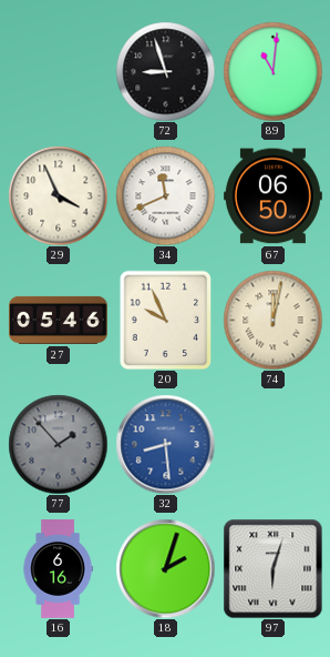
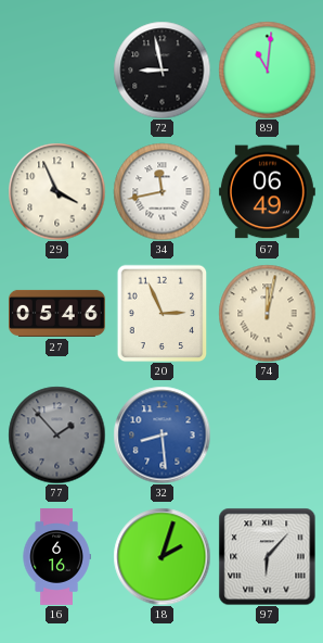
72: 8:57 -> 8:58 (161, 70)
34: 11:41 -> 11:43 (161, 191)
67: 06:50 -> 06:49 (267, 192)
20: 9:56 -> 2:56 (163, 313)
97: 6:03 -> 6:07 (267, 556)
